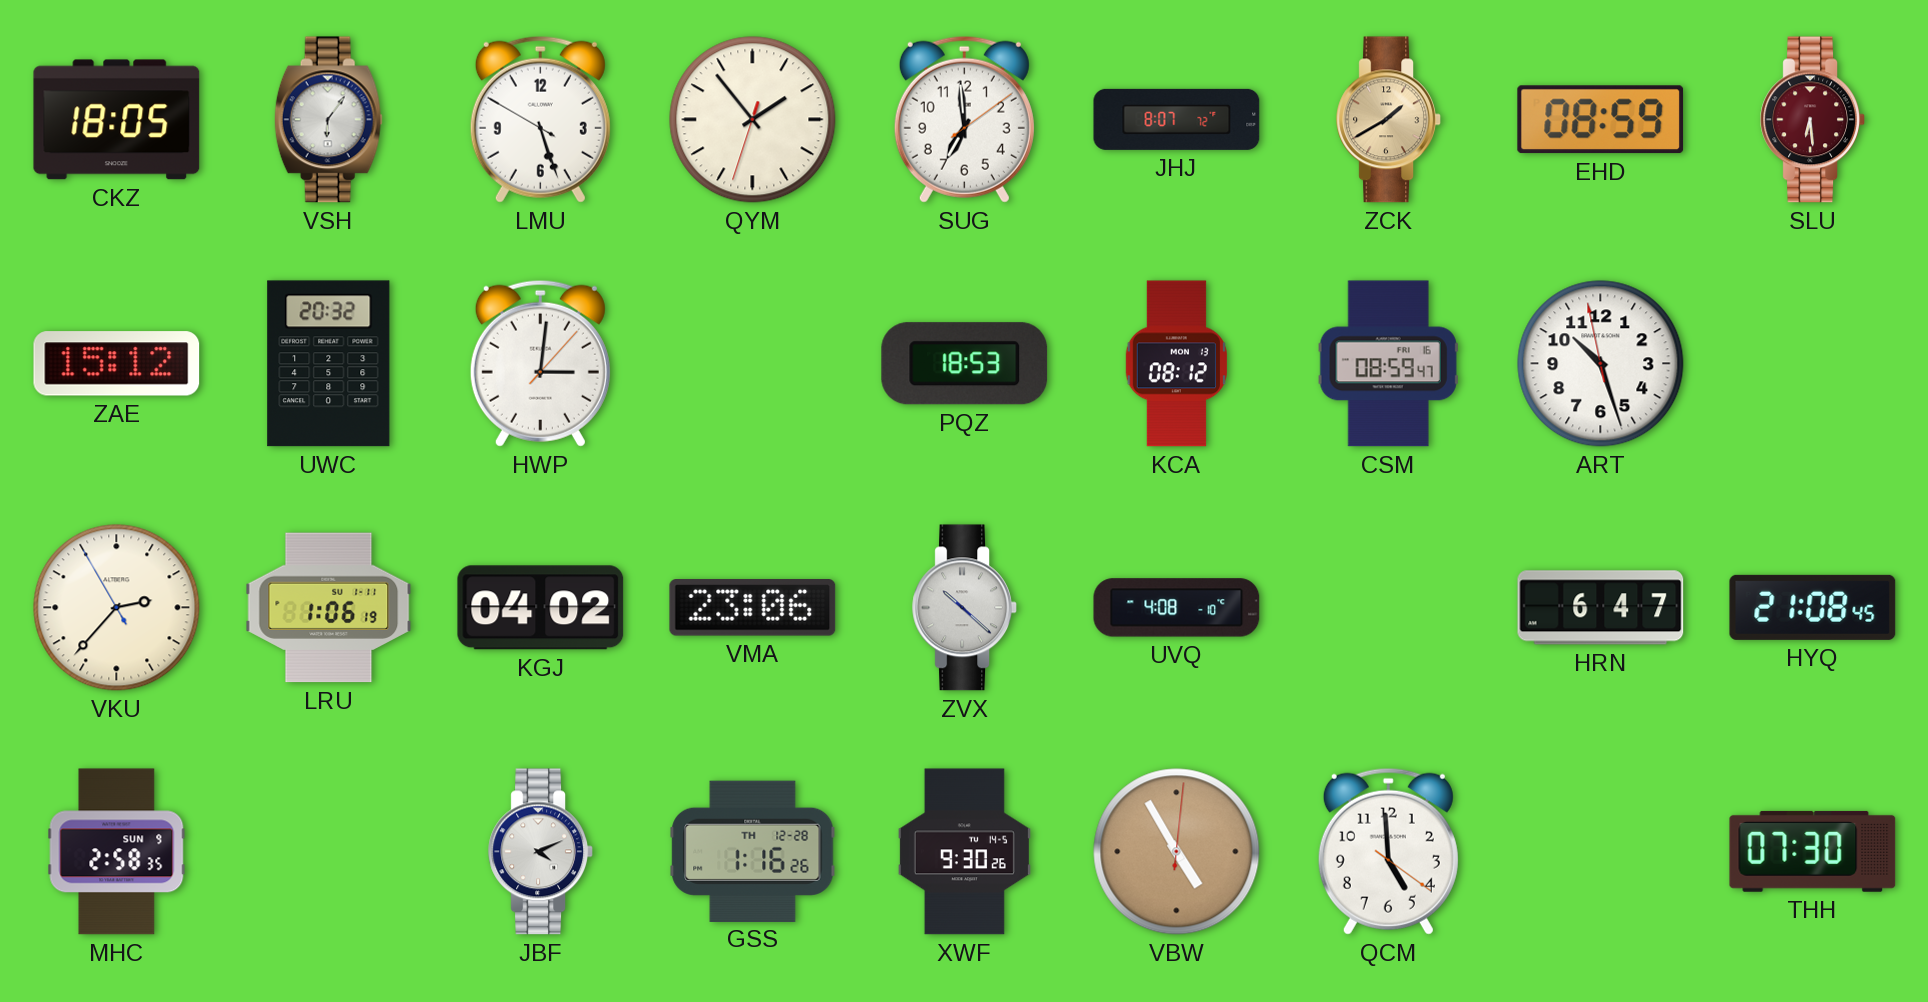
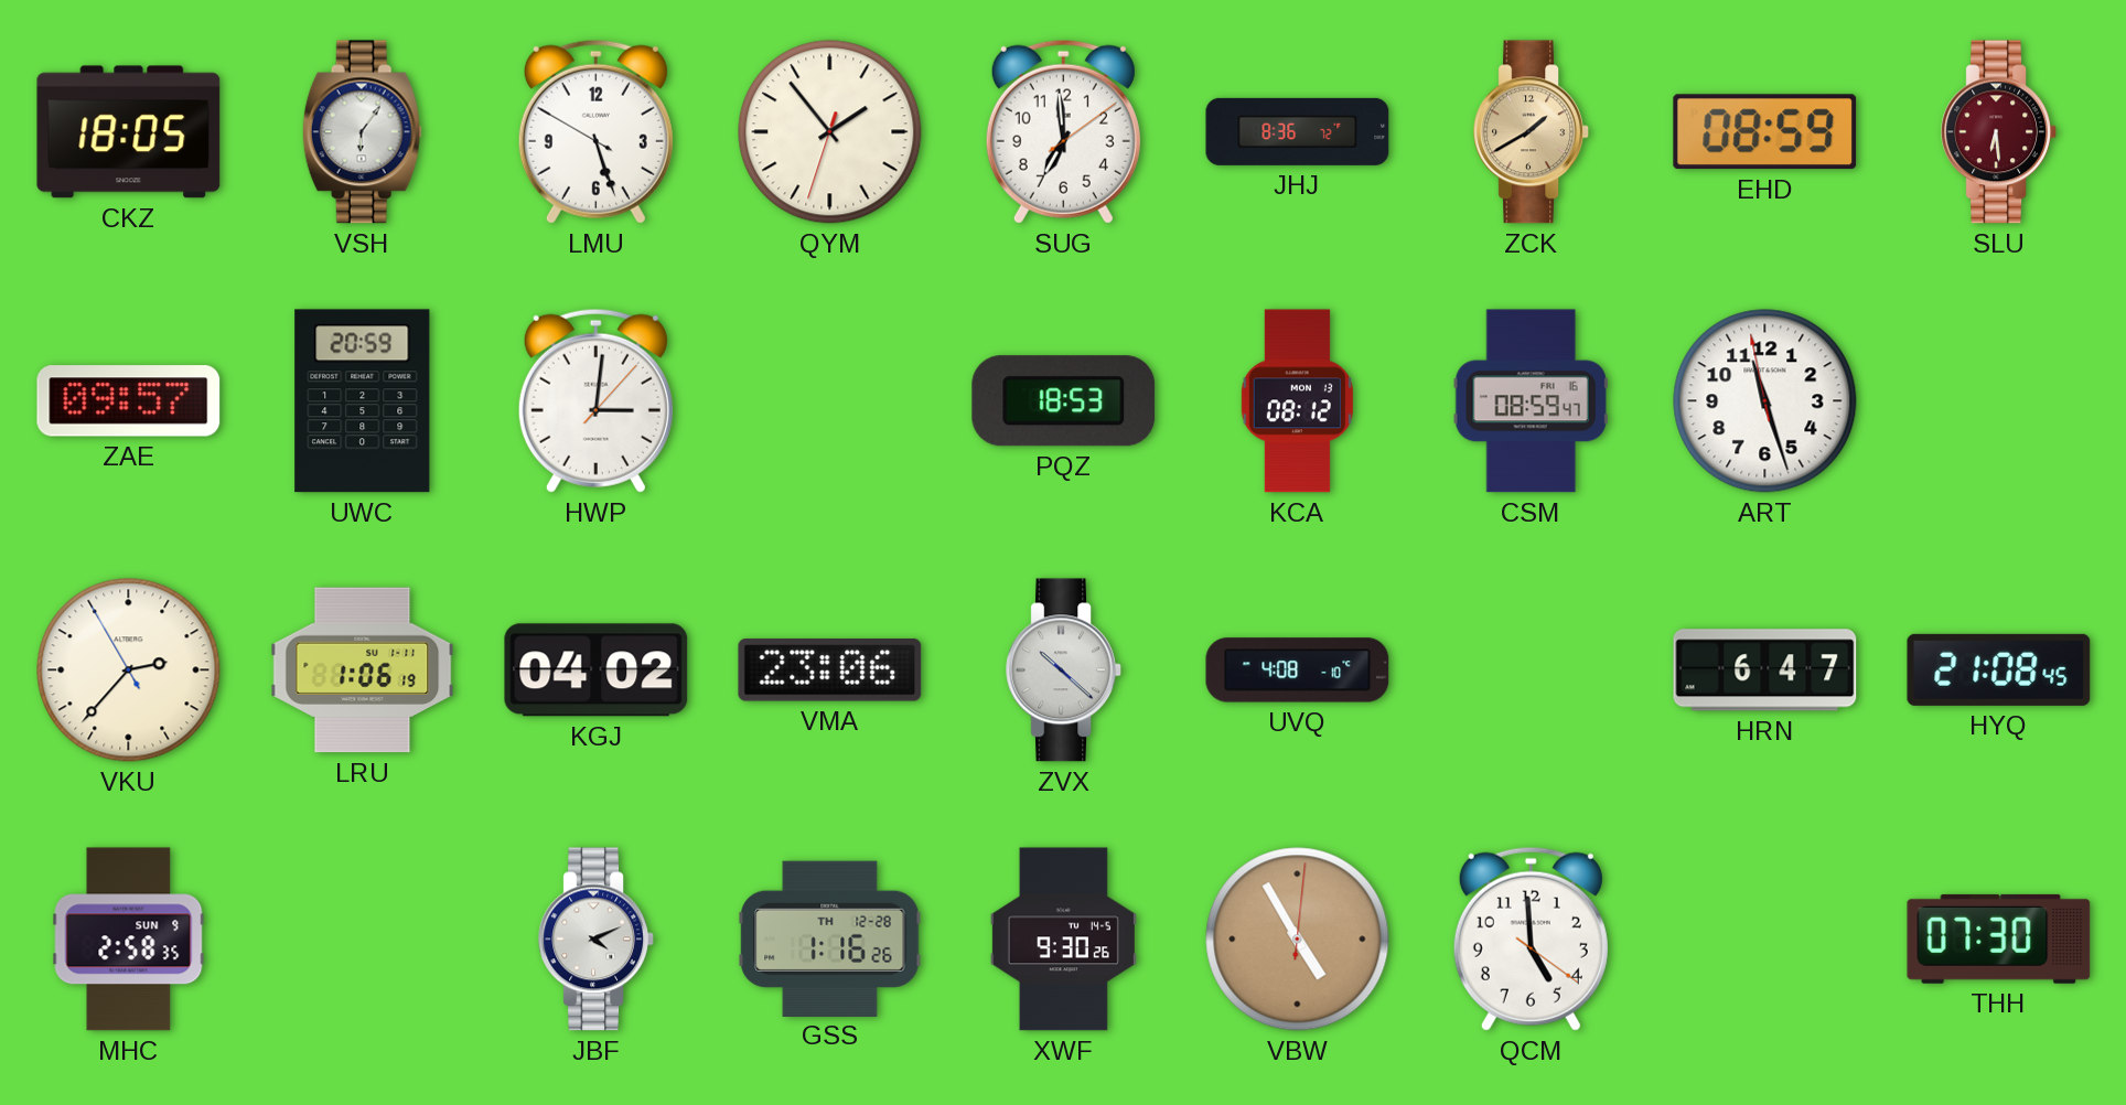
JHJ: 8:07 -> 8:36 (1298, 131)
ZAE: 15:12 -> 09:57 (129, 401)
UWC: 20:32 -> 20:59 (363, 401)
ART: 10:26 -> 11:26 (1765, 401)
